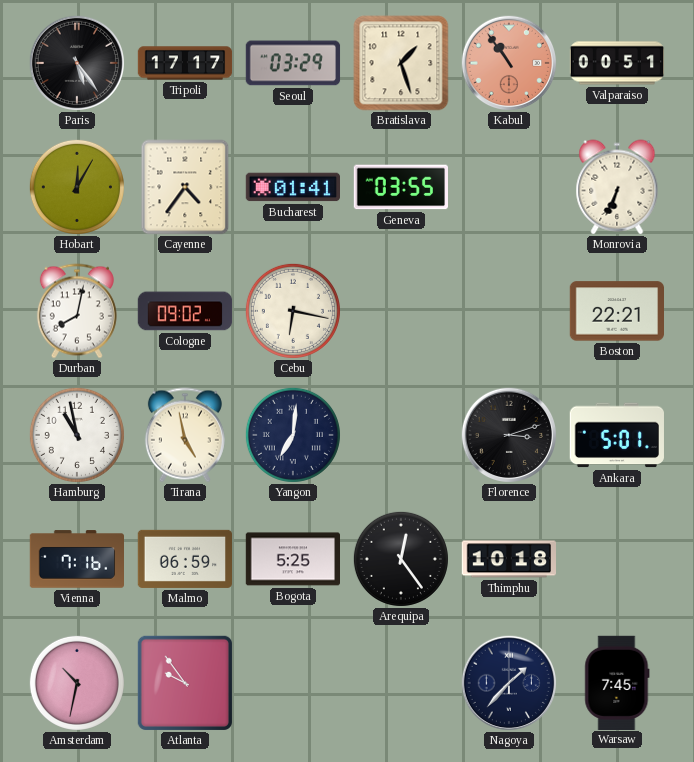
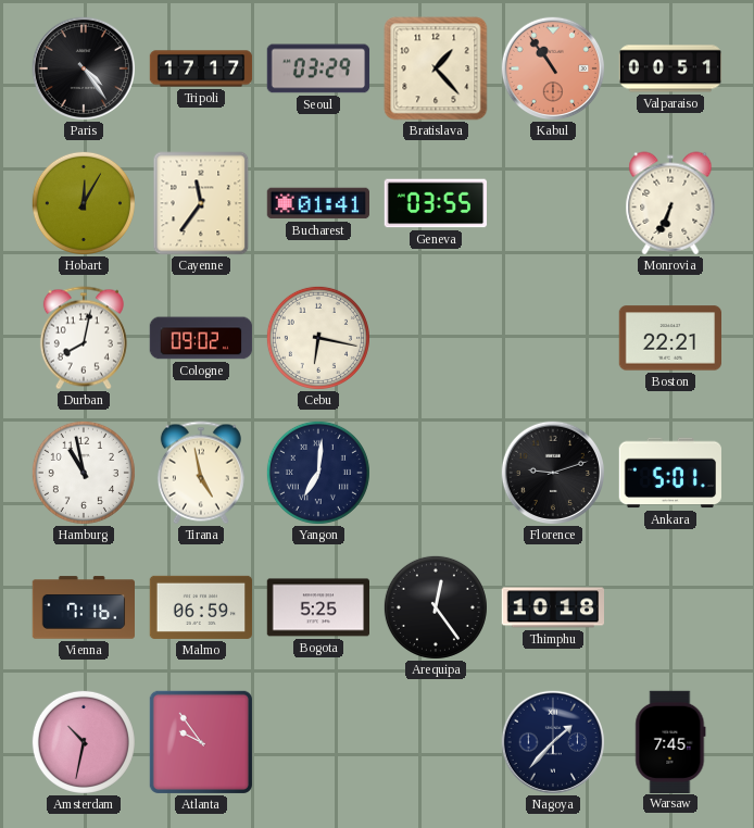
Paris: 5:24 -> 4:24 (83, 67)
Bratislava: 1:27 -> 1:23 (436, 68)
Cayenne: 4:36 -> 11:36 (201, 203)
Florence: 3:12 -> 9:12 (552, 472)
